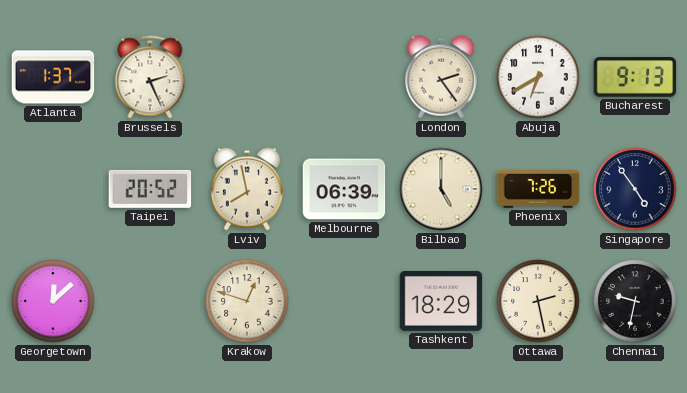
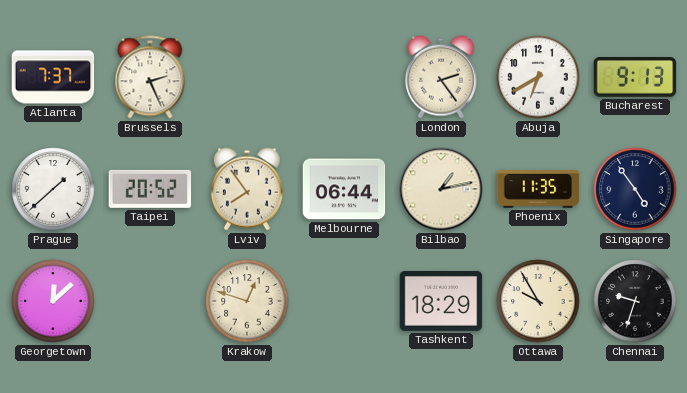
Atlanta: 1:37 -> 7:37 (53, 77)
Prague: none -> 1:38 (53, 189)
Lviv: 7:58 -> 7:54 (247, 189)
Melbourne: 06:39 -> 06:44 (344, 189)
Bilbao: 5:00 -> 1:13 (441, 189)
Phoenix: 7:26 -> 11:35 (538, 189)
Ottawa: 2:28 -> 9:55 (538, 301)
Chennai: 9:32 -> 9:33 (635, 301)
